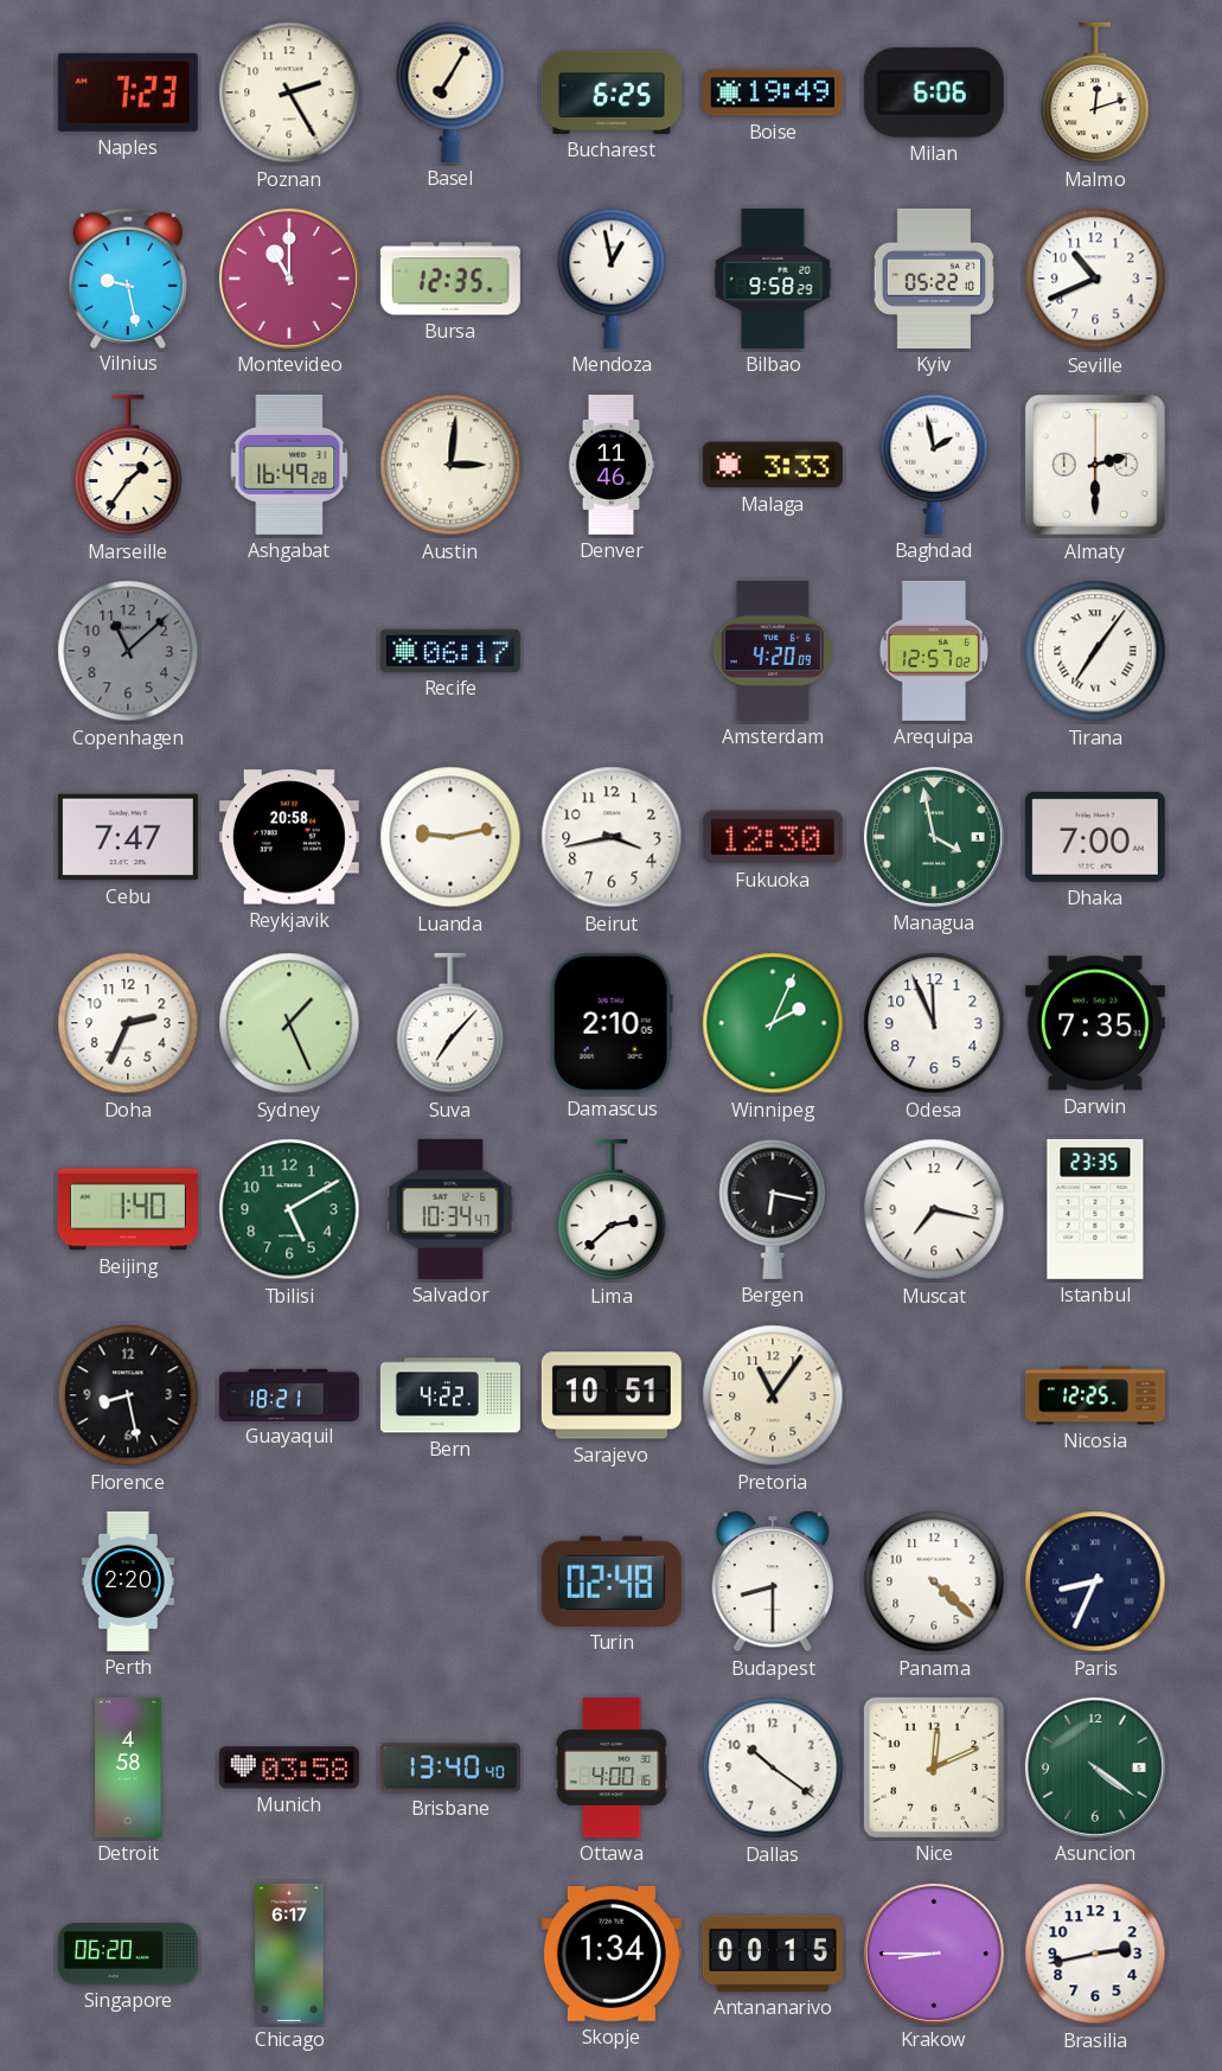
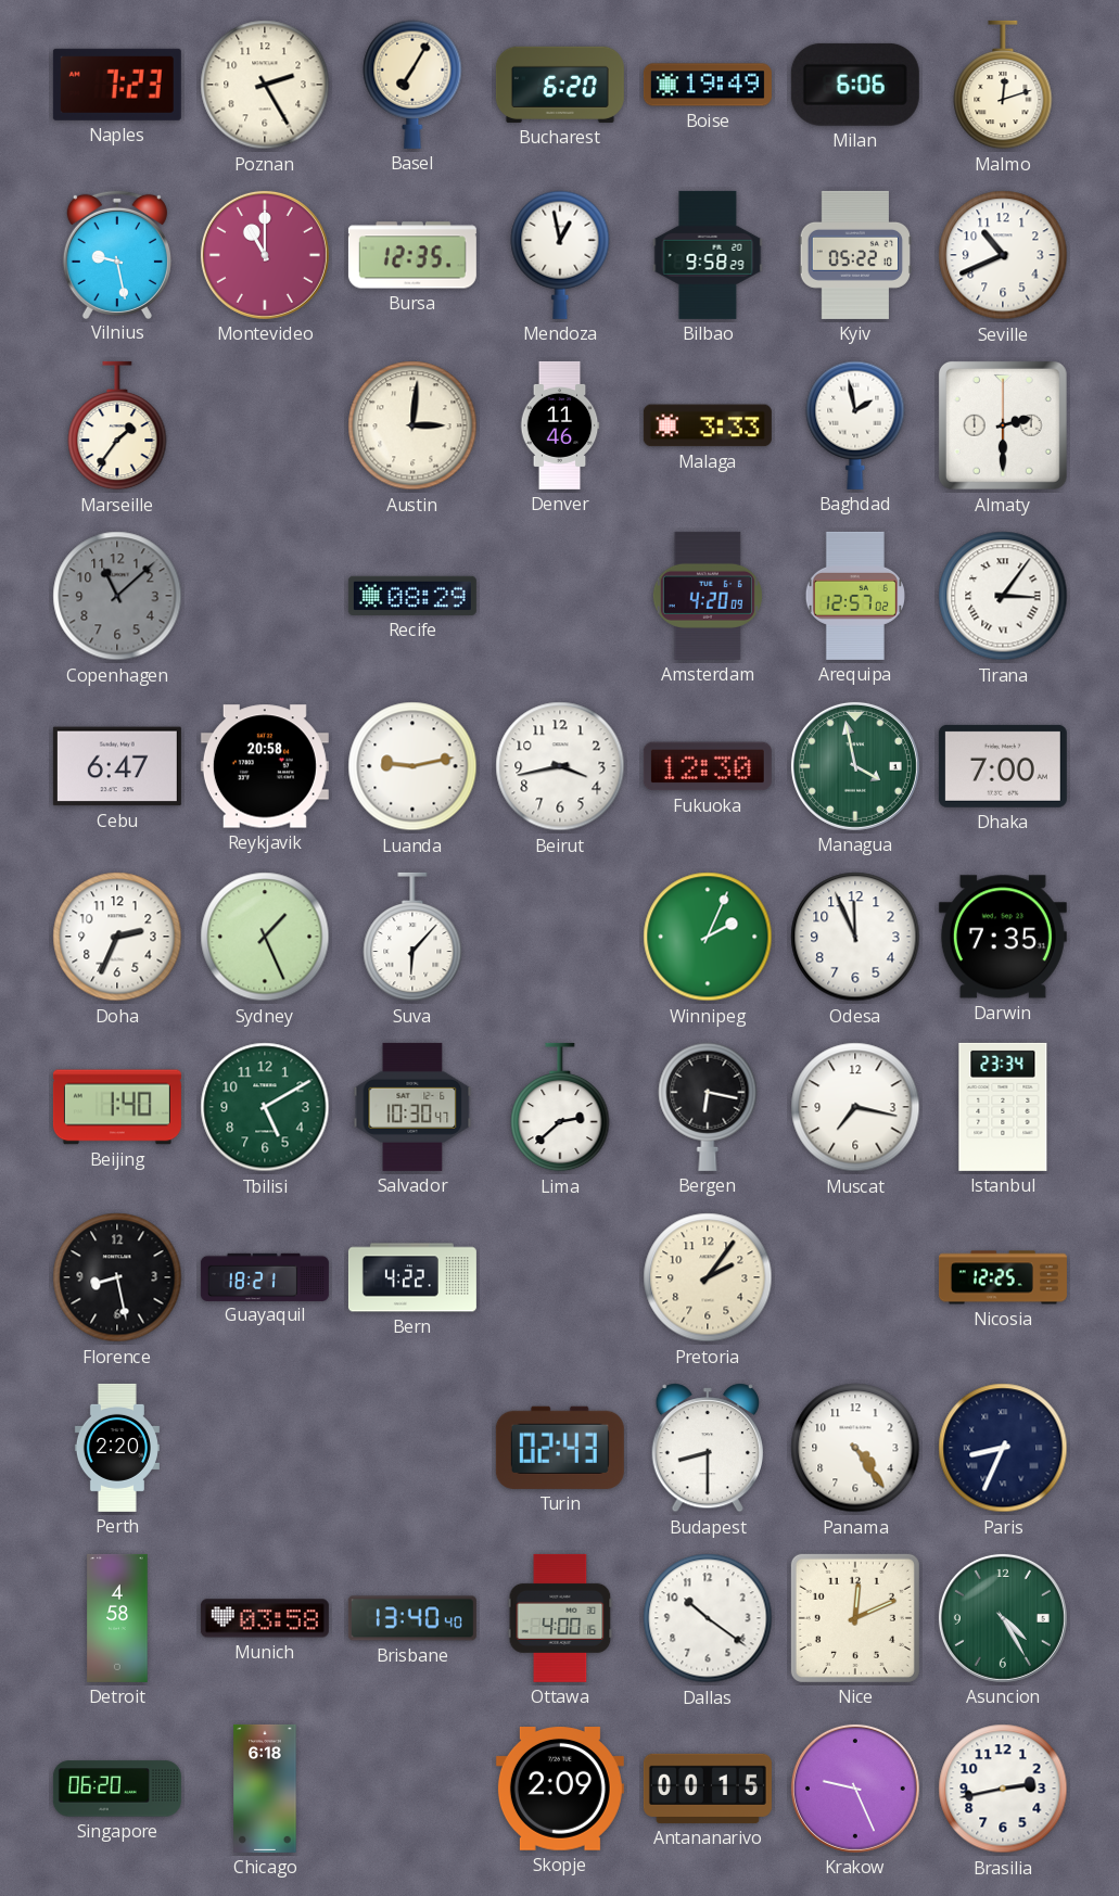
Bucharest: 6:25 -> 6:20 (560, 85)
Ashgabat: 16:49 -> none (289, 465)
Recife: 06:17 -> 08:29 (412, 596)
Tirana: 7:06 -> 3:06 (1003, 596)
Cebu: 7:47 -> 6:47 (117, 766)
Suva: 7:07 -> 6:07 (412, 937)
Damascus: 2:10 -> none (612, 1023)
Salvador: 10:34 -> 10:30 (412, 1107)
Istanbul: 23:35 -> 23:34 (1003, 1107)
Sarajevo: 10:51 -> none (612, 1395)
Pretoria: 11:06 -> 2:06 (708, 1277)
Turin: 02:48 -> 02:43 (560, 1448)
Panama: 4:22 -> 4:24 (855, 1448)
Asuncion: 4:21 -> 4:25 (1003, 1618)
Chicago: 6:17 -> 6:18 (265, 1789)
Skopje: 1:34 -> 2:09 (560, 1790)
Krakow: 8:45 -> 9:26 (855, 1789)
